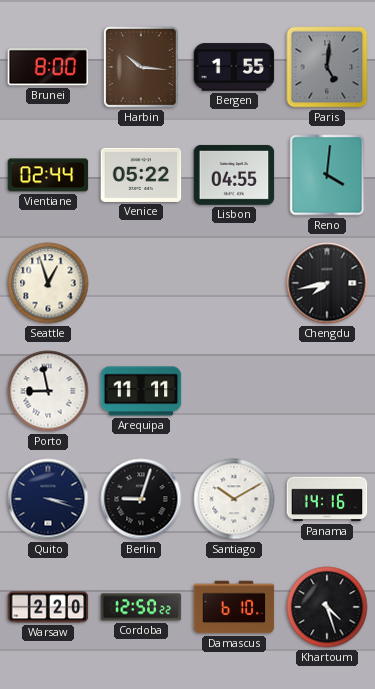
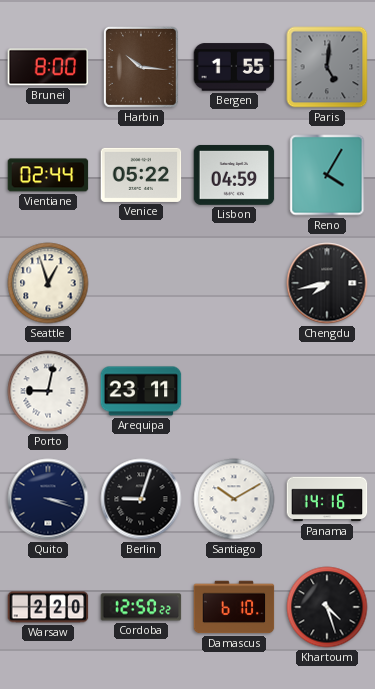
Lisbon: 04:55 -> 04:59 (234, 175)
Reno: 4:01 -> 4:05 (327, 175)
Porto: 8:58 -> 9:02 (48, 391)
Arequipa: 11:11 -> 23:11 (141, 391)
